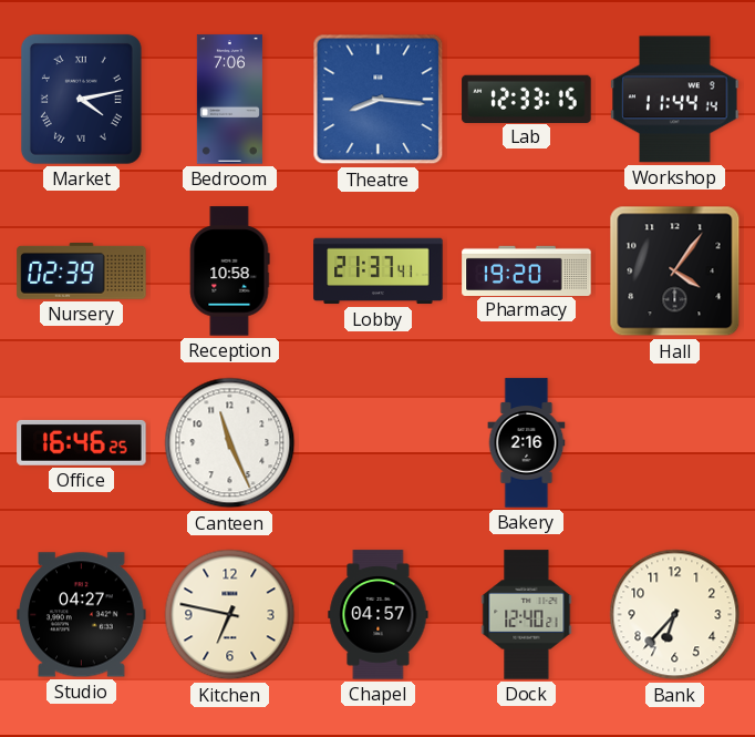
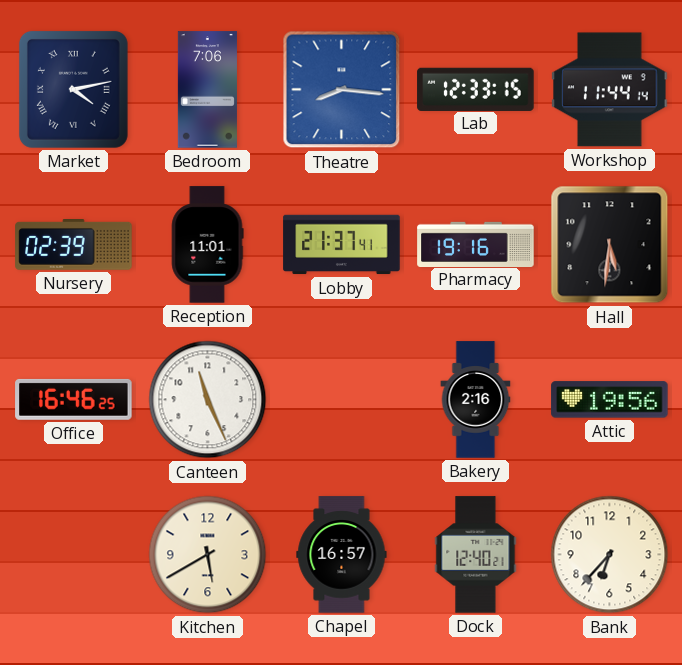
Reception: 10:58 -> 11:01 (207, 245)
Pharmacy: 19:20 -> 19:16 (476, 244)
Hall: 4:06 -> 5:31 (610, 245)
Attic: none -> 19:56 (610, 400)
Studio: 04:27 -> none (82, 615)
Kitchen: 6:47 -> 5:40 (208, 555)
Chapel: 04:57 -> 16:57 (342, 555)
